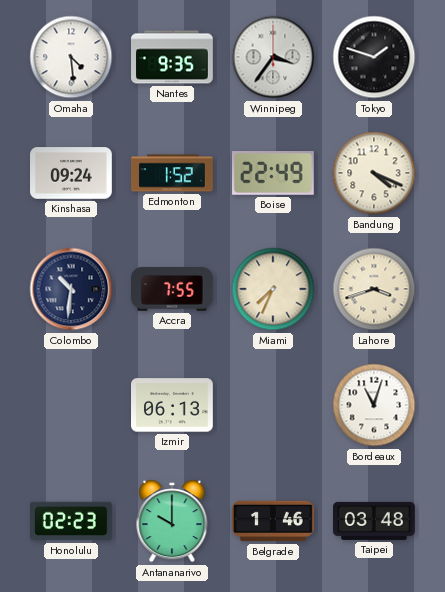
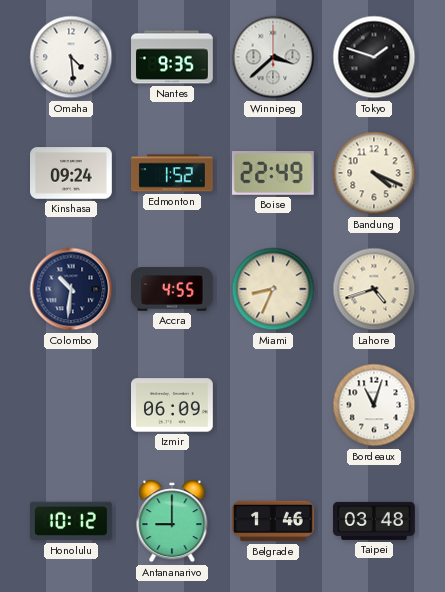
Winnipeg: 3:36 -> 3:38 (273, 57)
Accra: 7:55 -> 4:55 (173, 289)
Miami: 7:34 -> 8:34 (273, 289)
Lahore: 3:42 -> 4:42 (374, 289)
Izmir: 06:13 -> 06:09 (173, 405)
Honolulu: 02:23 -> 10:12 (72, 521)
Antananarivo: 10:00 -> 9:00 (172, 521)
